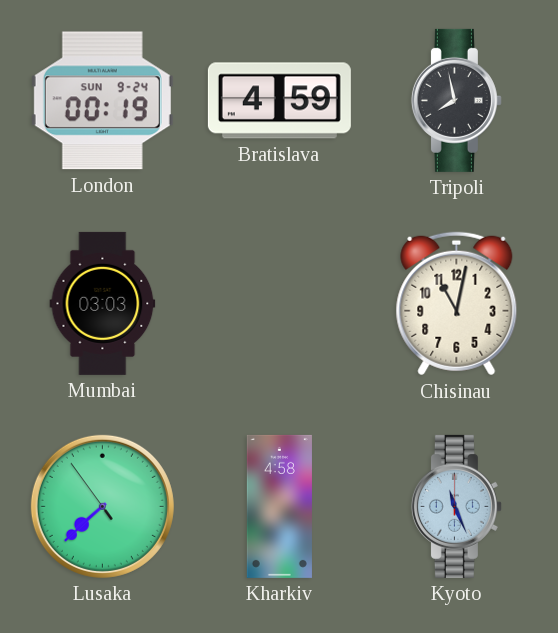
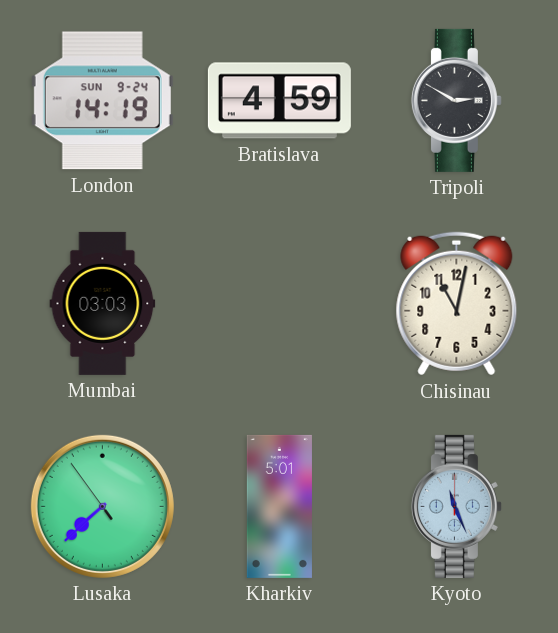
London: 00:19 -> 14:19 (102, 101)
Tripoli: 7:58 -> 2:50 (456, 100)
Kharkiv: 4:58 -> 5:01 (279, 506)
